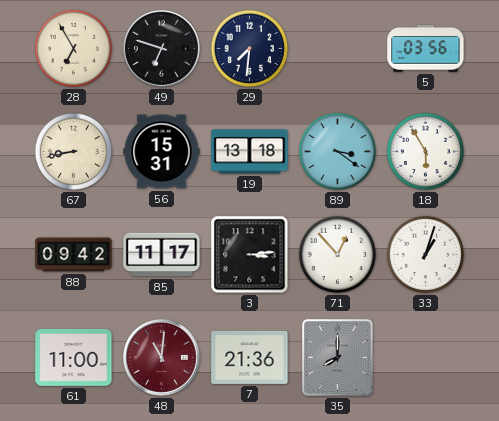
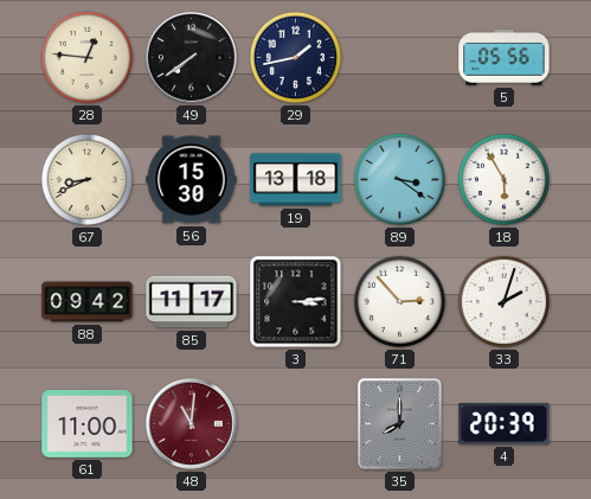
28: 6:55 -> 12:46 (88, 58)
49: 6:48 -> 7:39 (191, 57)
29: 7:31 -> 1:43 (296, 58)
5: 03:56 -> 05:56 (505, 58)
67: 8:43 -> 8:41 (88, 180)
56: 15:31 -> 15:30 (192, 180)
71: 12:53 -> 2:53 (400, 302)
33: 1:03 -> 2:03 (505, 302)
7: 21:36 -> none (250, 357)
4: none -> 20:39 (505, 424)
